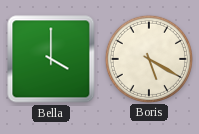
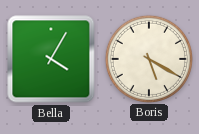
Bella: 4:00 -> 4:05 (51, 59)
